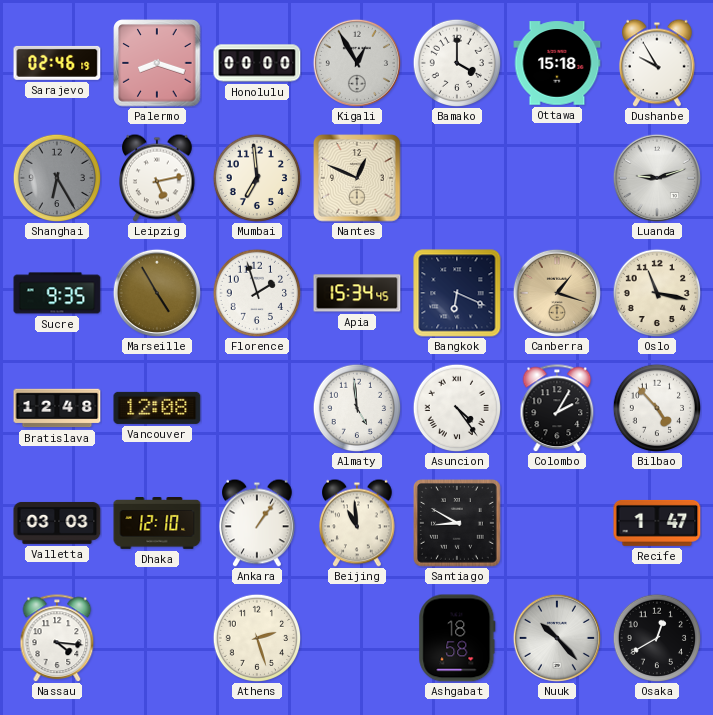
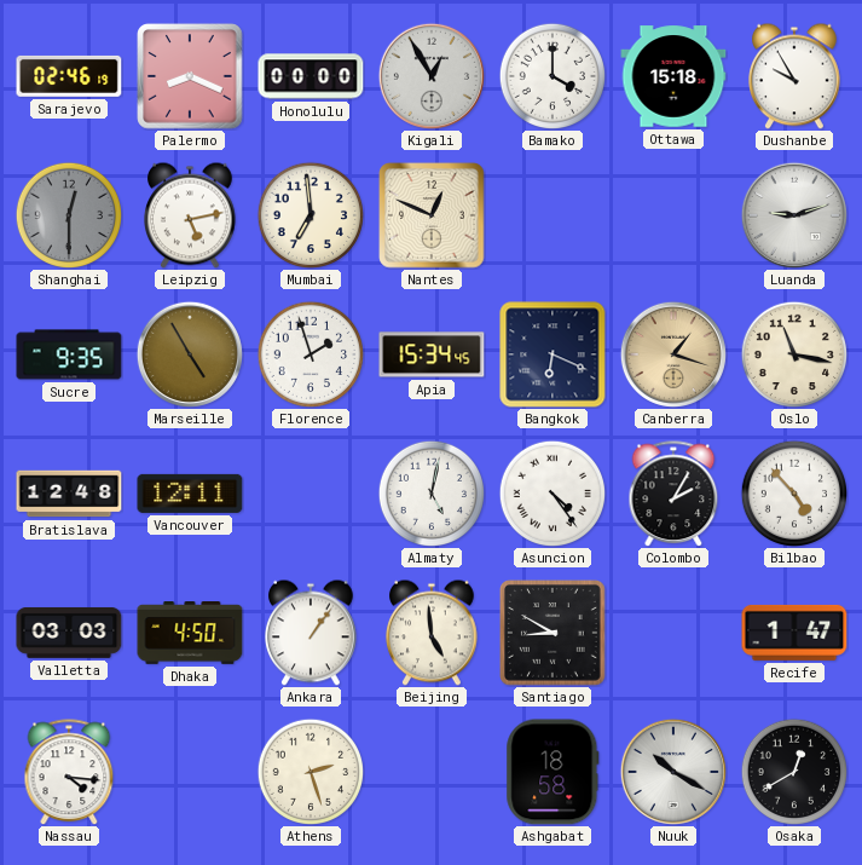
Palermo: 8:18 -> 8:19 (190, 76)
Shanghai: 6:25 -> 12:30 (68, 214)
Vancouver: 12:08 -> 12:11 (190, 494)
Almaty: 4:59 -> 5:02 (430, 492)
Dhaka: 12:10 -> 4:50 (190, 634)
Beijing: 10:59 -> 4:59 (433, 633)
Nuuk: 10:23 -> 10:20 (673, 772)
